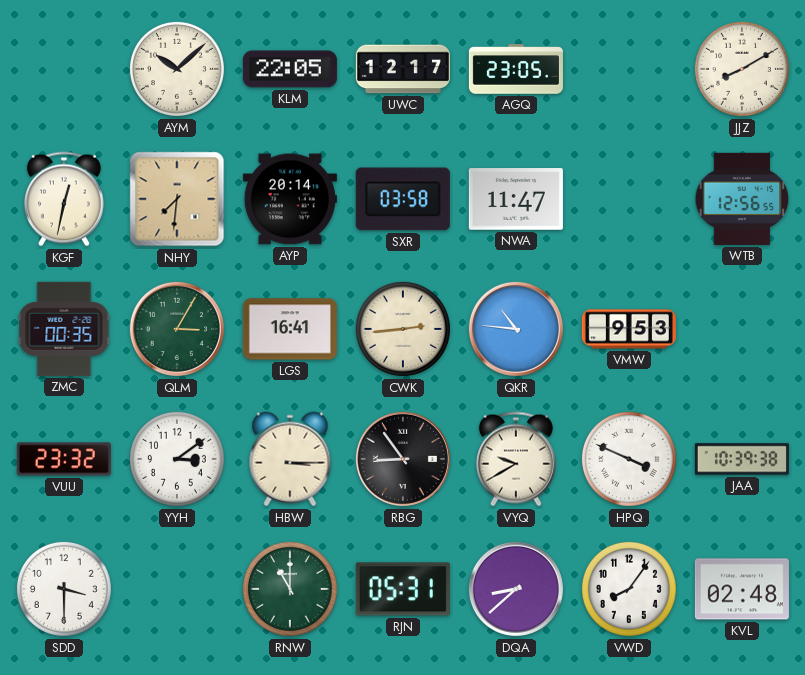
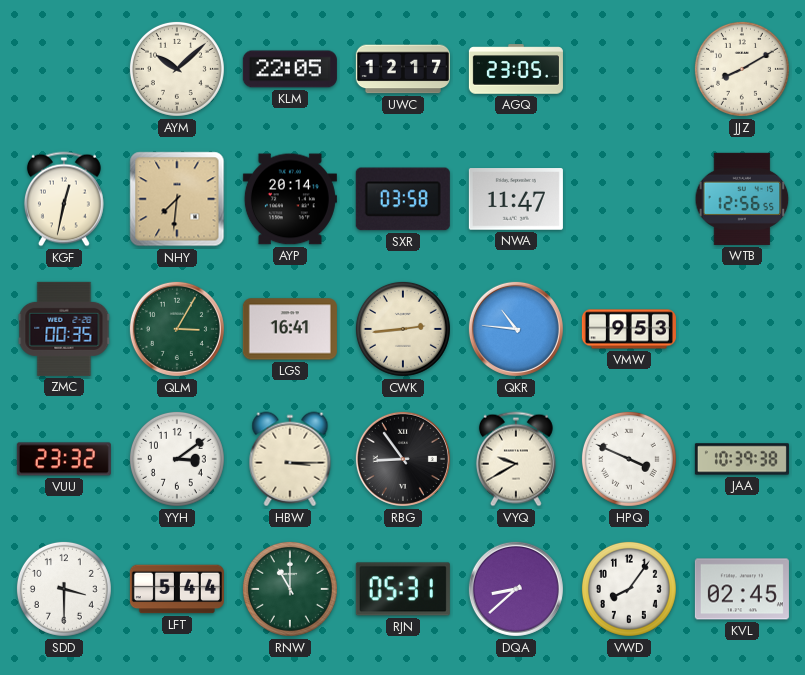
LFT: none -> 5:44 (177, 589)
KVL: 02:48 -> 02:45 (742, 589)
